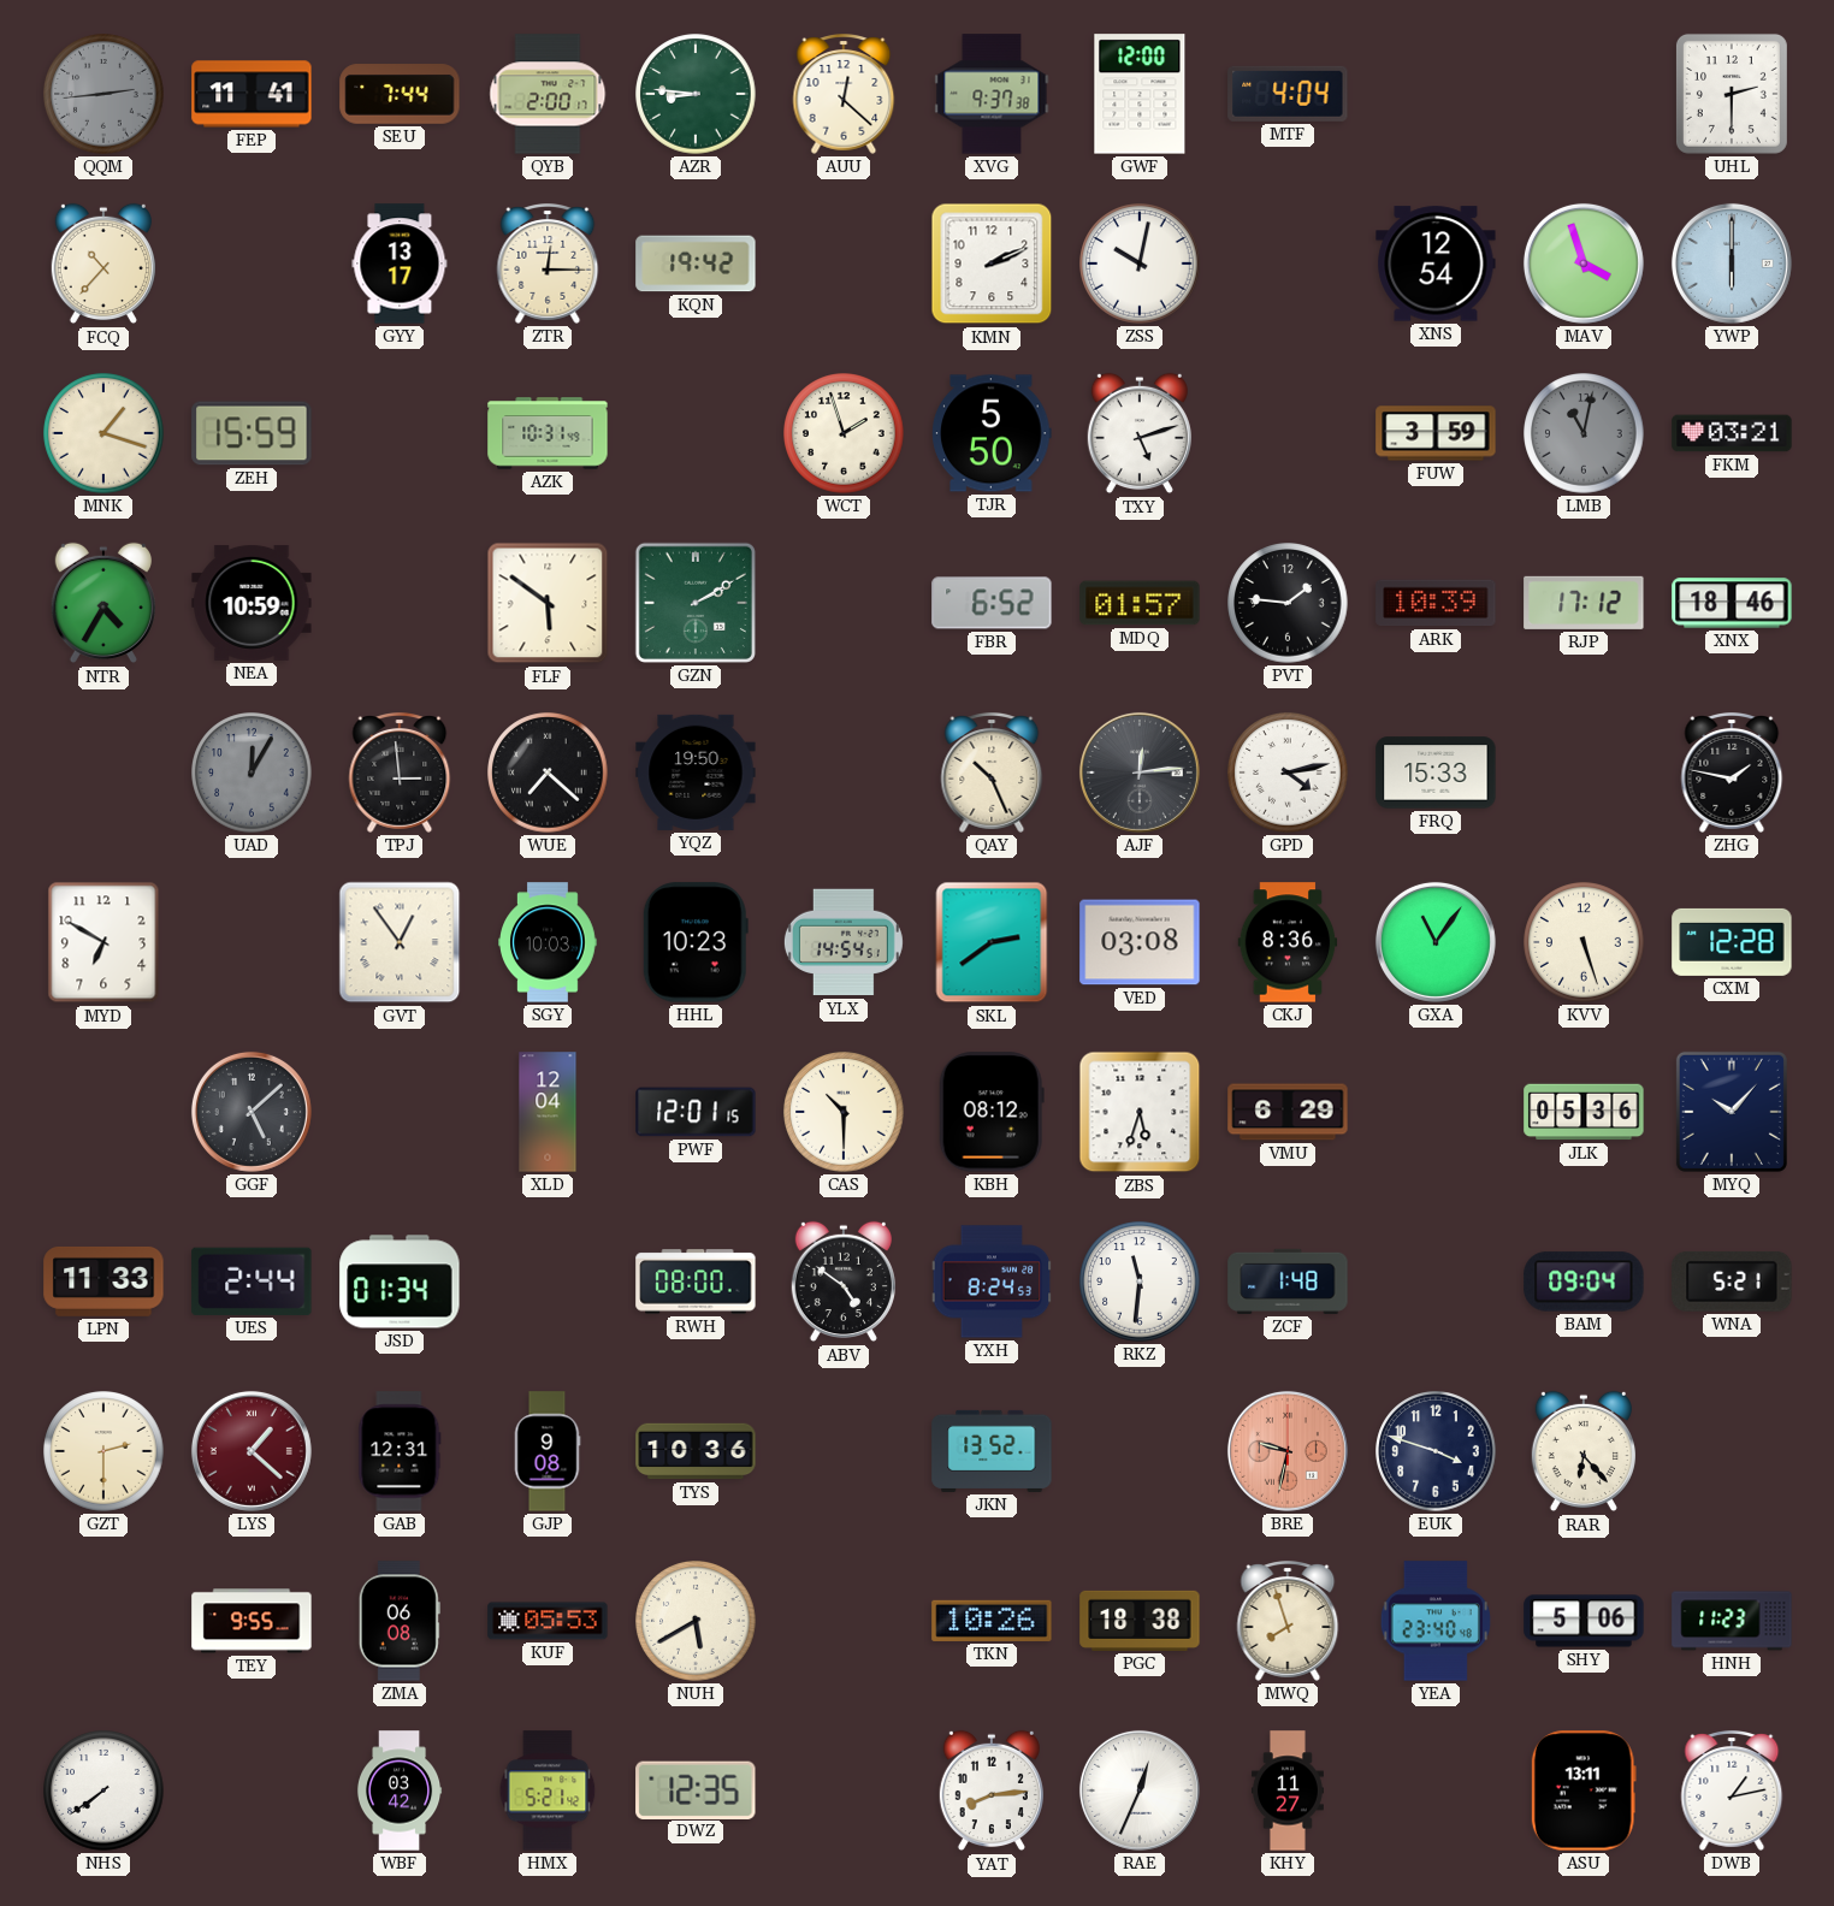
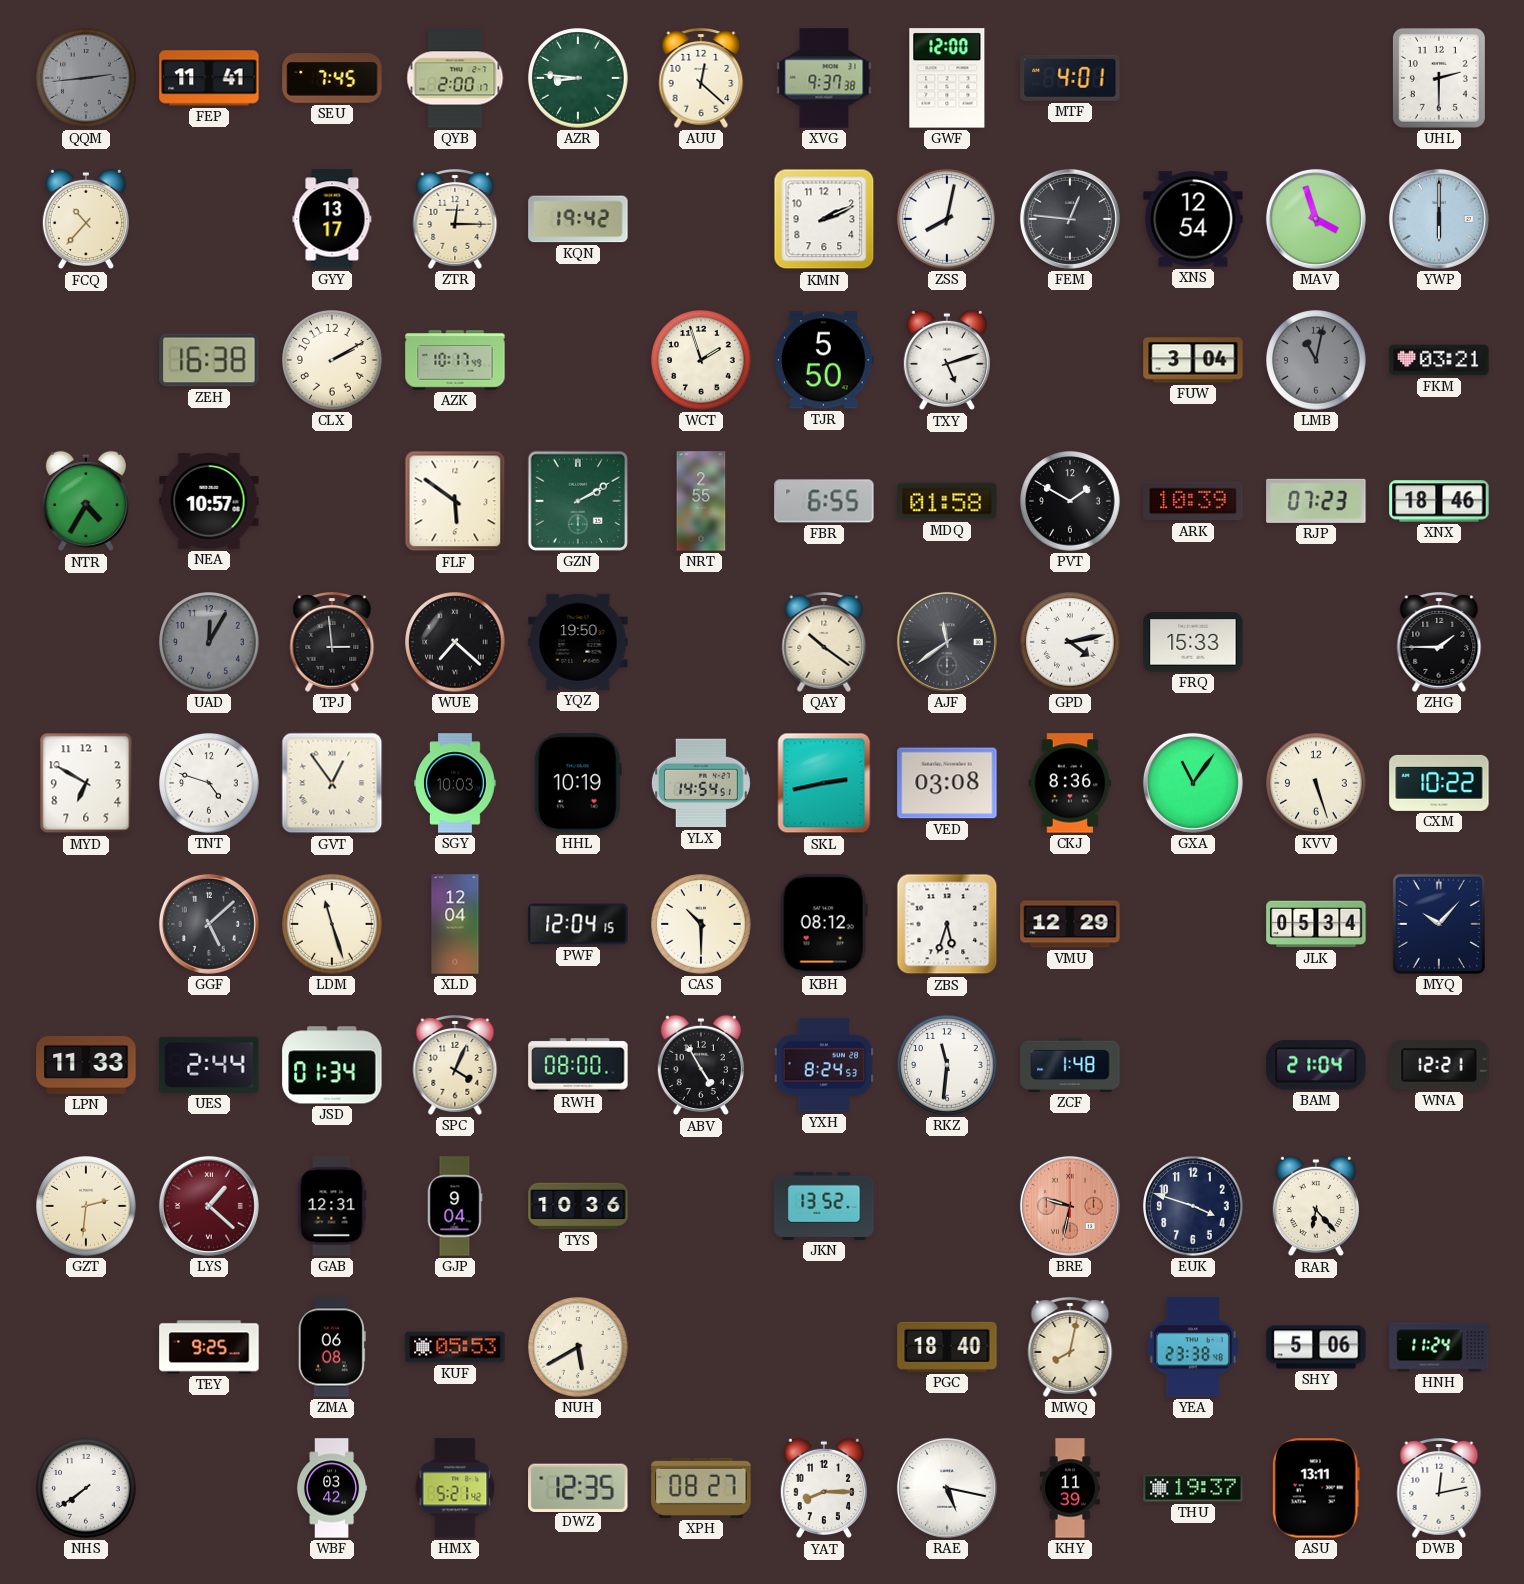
SEU: 7:44 -> 7:45 (332, 78)
MTF: 4:04 -> 4:01 (1070, 78)
ZSS: 10:02 -> 8:02 (947, 219)
FEM: none -> 12:46 (1070, 219)
MNK: 1:18 -> none (103, 433)
ZEH: 15:59 -> 16:38 (209, 360)
CLX: none -> 2:10 (332, 360)
AZK: 10:31 -> 10:17 (455, 360)
FUW: 3:59 -> 3:04 (1193, 360)
NEA: 10:59 -> 10:57 (209, 501)
NRT: none -> 2:55 (701, 501)
FBR: 6:52 -> 6:55 (824, 501)
MDQ: 01:57 -> 01:58 (947, 501)
PVT: 1:46 -> 1:50 (1070, 501)
RJP: 17:12 -> 07:23 (1316, 501)
QAY: 10:26 -> 10:21 (824, 643)
AJF: 12:14 -> 11:39 (947, 642)
ZHG: 1:47 -> 1:45 (1439, 643)
TNT: none -> 4:48 (209, 783)
HHL: 10:23 -> 10:19 (578, 783)
SKL: 2:39 -> 2:43 (824, 783)
CXM: 12:28 -> 10:22 (1439, 783)
LDM: none -> 11:27 (332, 924)
PWF: 12:01 -> 12:04 (578, 924)
VMU: 6:29 -> 12:29 (1070, 924)
JLK: 05:36 -> 05:34 (1316, 924)
SPC: none -> 4:04 (455, 1066)
ABV: 4:51 -> 4:55 (701, 1065)
BAM: 09:04 -> 21:04 (1316, 1065)
WNA: 5:21 -> 12:21 (1439, 1065)
GZT: 2:30 -> 2:31 (86, 1206)
GJP: 9:08 -> 9:04 (455, 1206)
TEY: 9:55 -> 9:25 (209, 1347)
TKN: 10:26 -> none (992, 1621)
PGC: 18:38 -> 18:40 (947, 1347)
MWQ: 7:57 -> 8:02 (1070, 1348)
YEA: 23:40 -> 23:38 (1193, 1347)
HNH: 11:23 -> 11:24 (1439, 1347)
XPH: none -> 08:27 (701, 1488)
YAT: 8:14 -> 8:15 (824, 1488)
RAE: 12:34 -> 5:17 (947, 1488)
KHY: 11:27 -> 11:39 (1070, 1488)
THU: none -> 19:37 (1193, 1488)
DWB: 1:13 -> 12:13 (1439, 1489)
